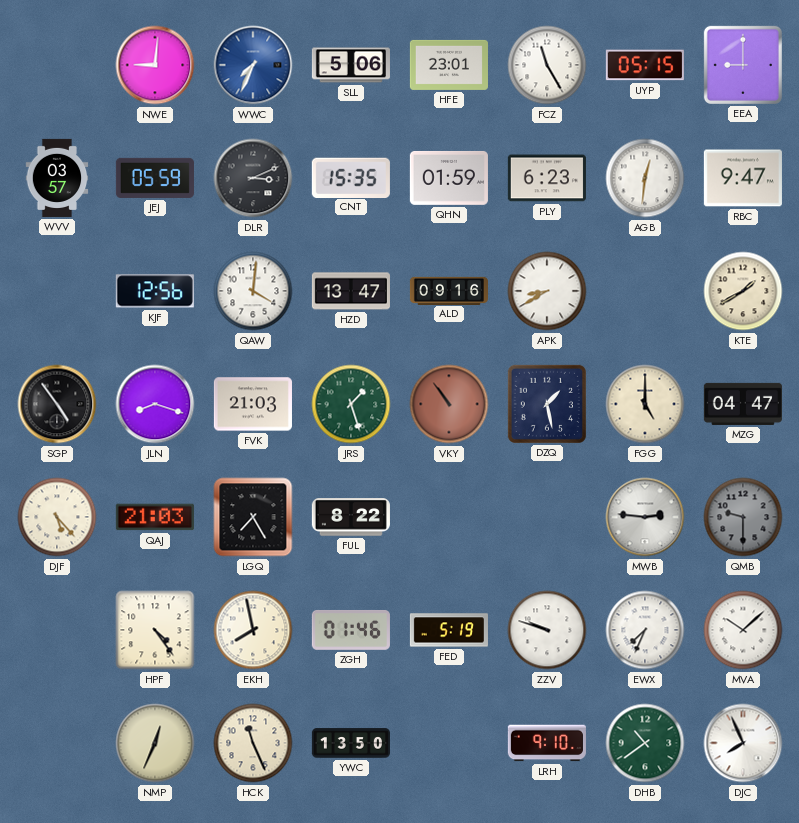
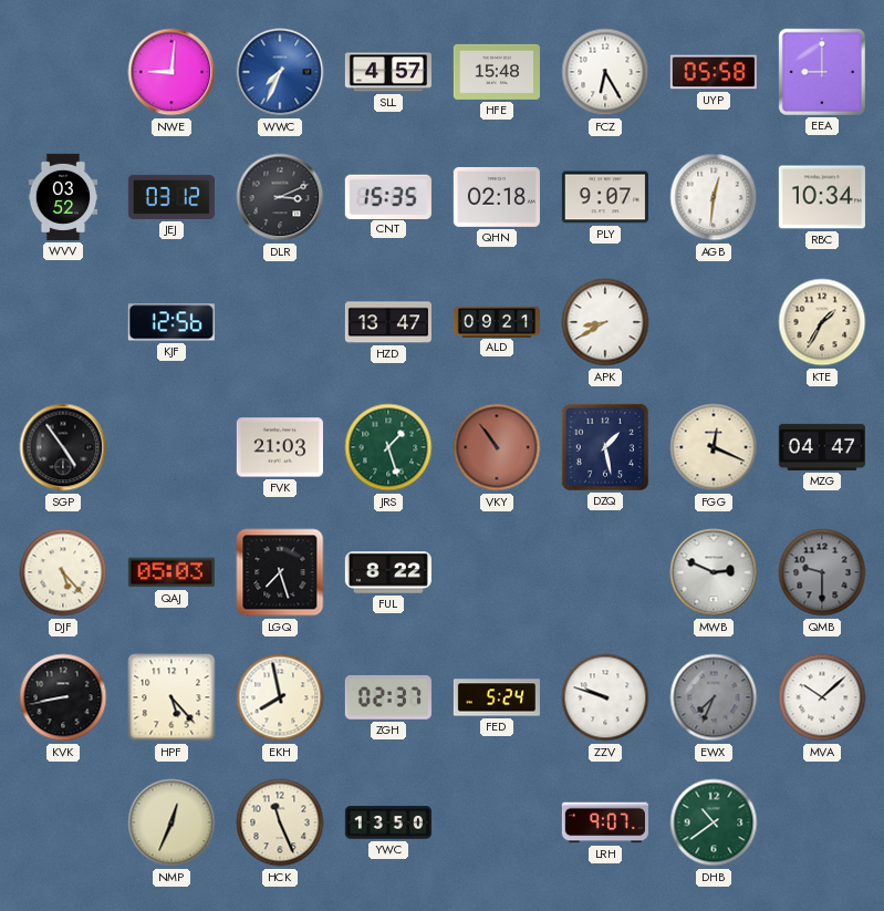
SLL: 5:06 -> 4:57 (388, 72)
HFE: 23:01 -> 15:48 (497, 72)
FCZ: 11:25 -> 6:25 (605, 72)
UYP: 05:15 -> 05:58 (714, 72)
WVV: 03:57 -> 03:52 (63, 197)
JEJ: 05:59 -> 03:12 (171, 197)
QHN: 01:59 -> 02:18 (497, 197)
PLY: 6:23 -> 9:07 (605, 197)
RBC: 9:47 -> 10:34 (822, 197)
QAW: 4:01 -> none (253, 291)
ALD: 09:16 -> 09:21 (496, 321)
KTE: 1:40 -> 1:35 (822, 322)
JLN: 8:18 -> none (155, 404)
FGG: 5:00 -> 12:19 (714, 447)
QAJ: 21:03 -> 05:03 (171, 572)
LGQ: 7:25 -> 7:27 (280, 572)
MWB: 2:46 -> 2:49 (714, 572)
KVK: none -> 8:43 (63, 697)
HPF: 4:24 -> 5:23 (171, 697)
ZGH: 01:46 -> 02:37 (388, 697)
FED: 5:19 -> 5:24 (497, 697)
EWX dial: white -> grey (714, 697)
LRH: 9:10 -> 9:07 (605, 822)
DJC: 7:56 -> none (743, 743)
